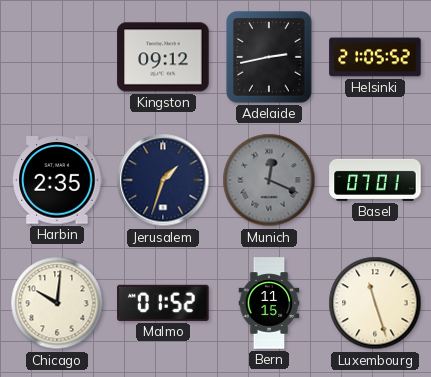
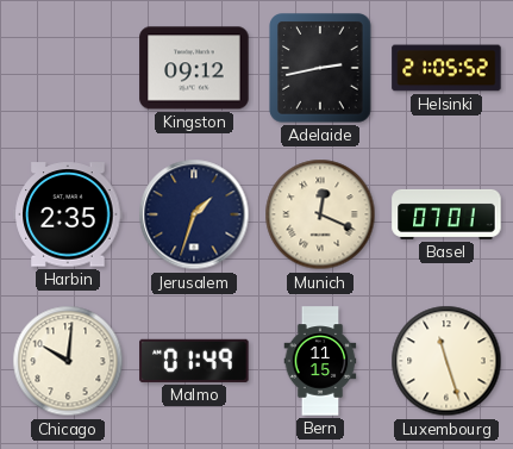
Munich dial: grey -> cream (320, 214)
Malmo: 01:52 -> 01:49 (194, 361)
